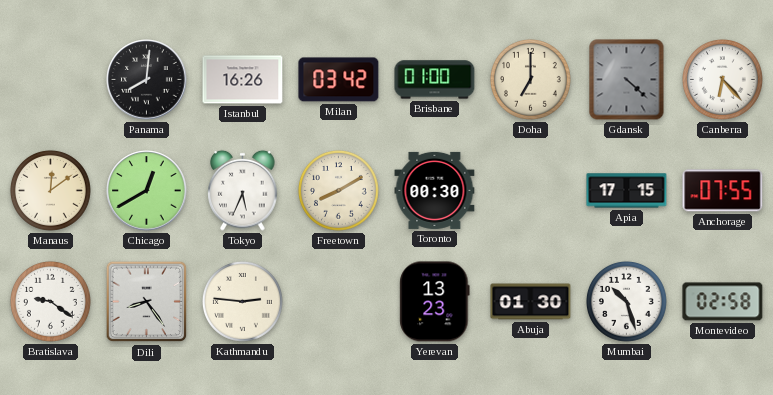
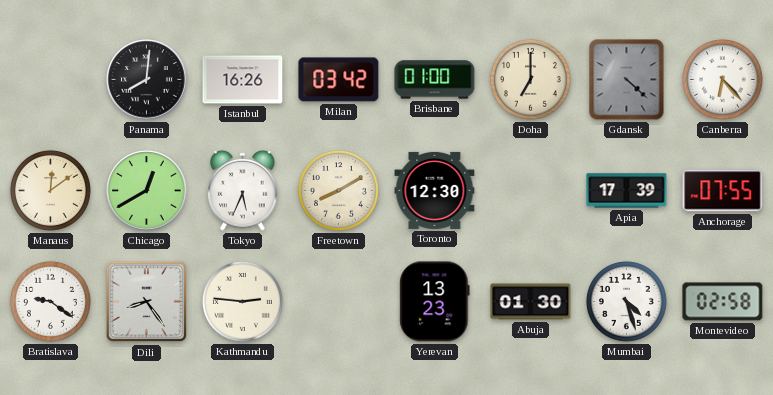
Toronto: 00:30 -> 12:30 (435, 190)
Apia: 17:15 -> 17:39 (627, 191)
Mumbai: 10:27 -> 4:27 (626, 301)
